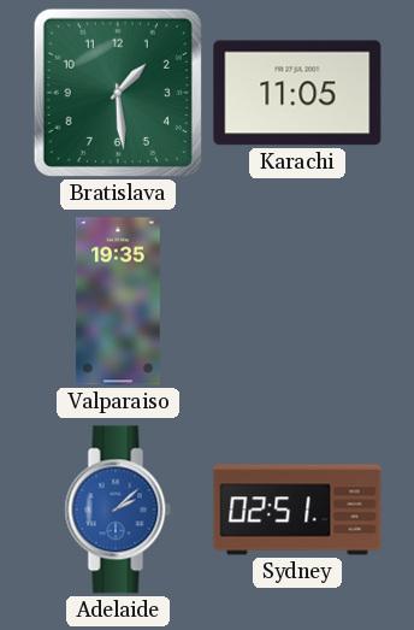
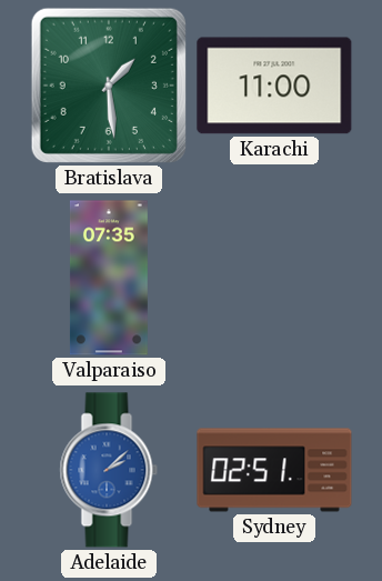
Karachi: 11:05 -> 11:00 (274, 86)
Valparaiso: 19:35 -> 07:35 (109, 278)
